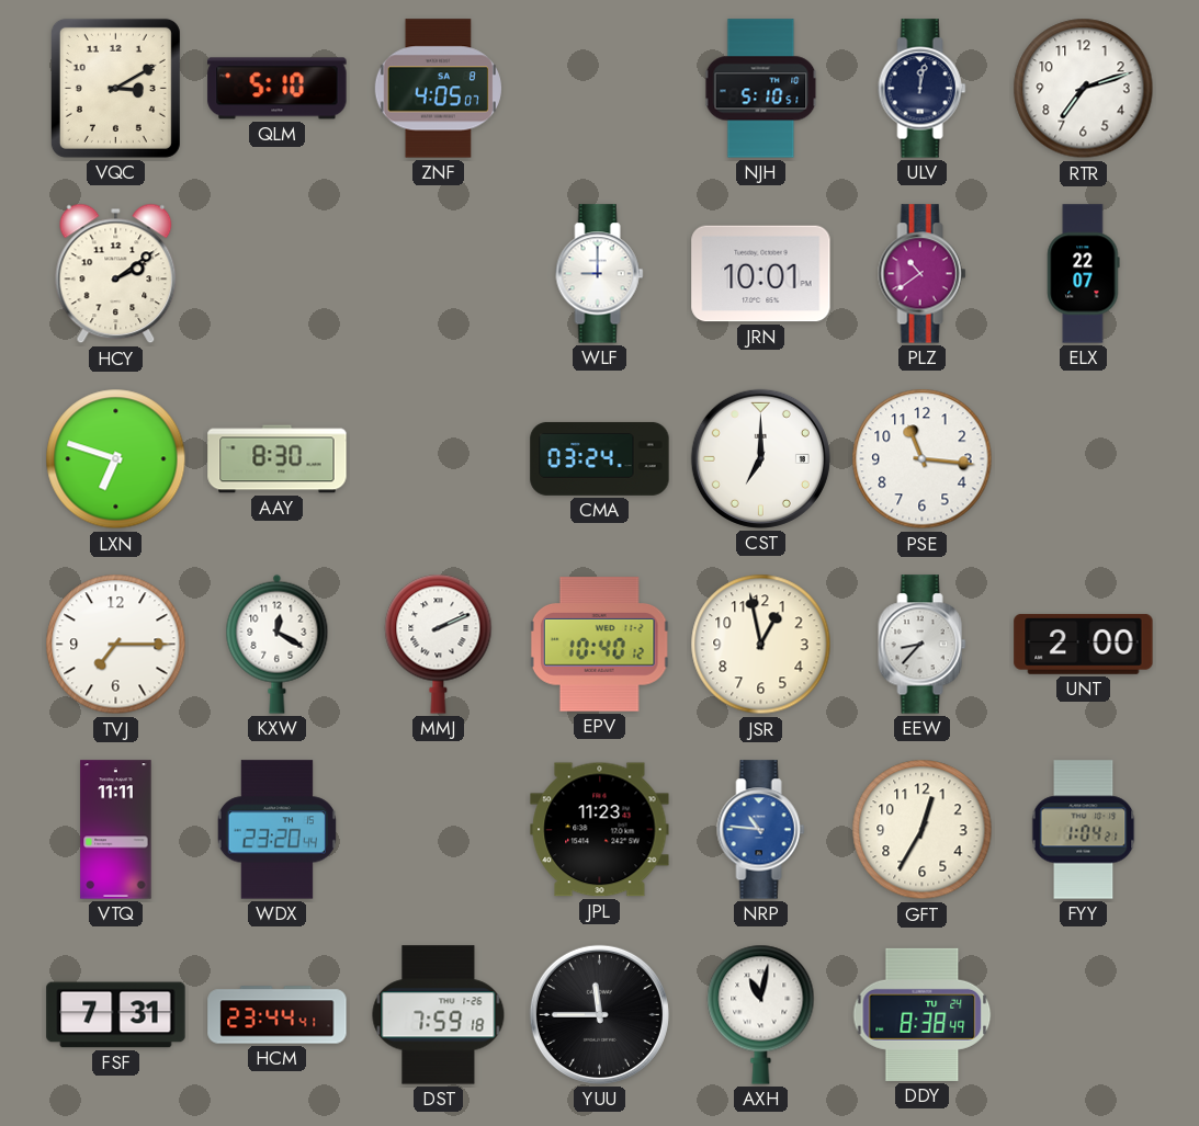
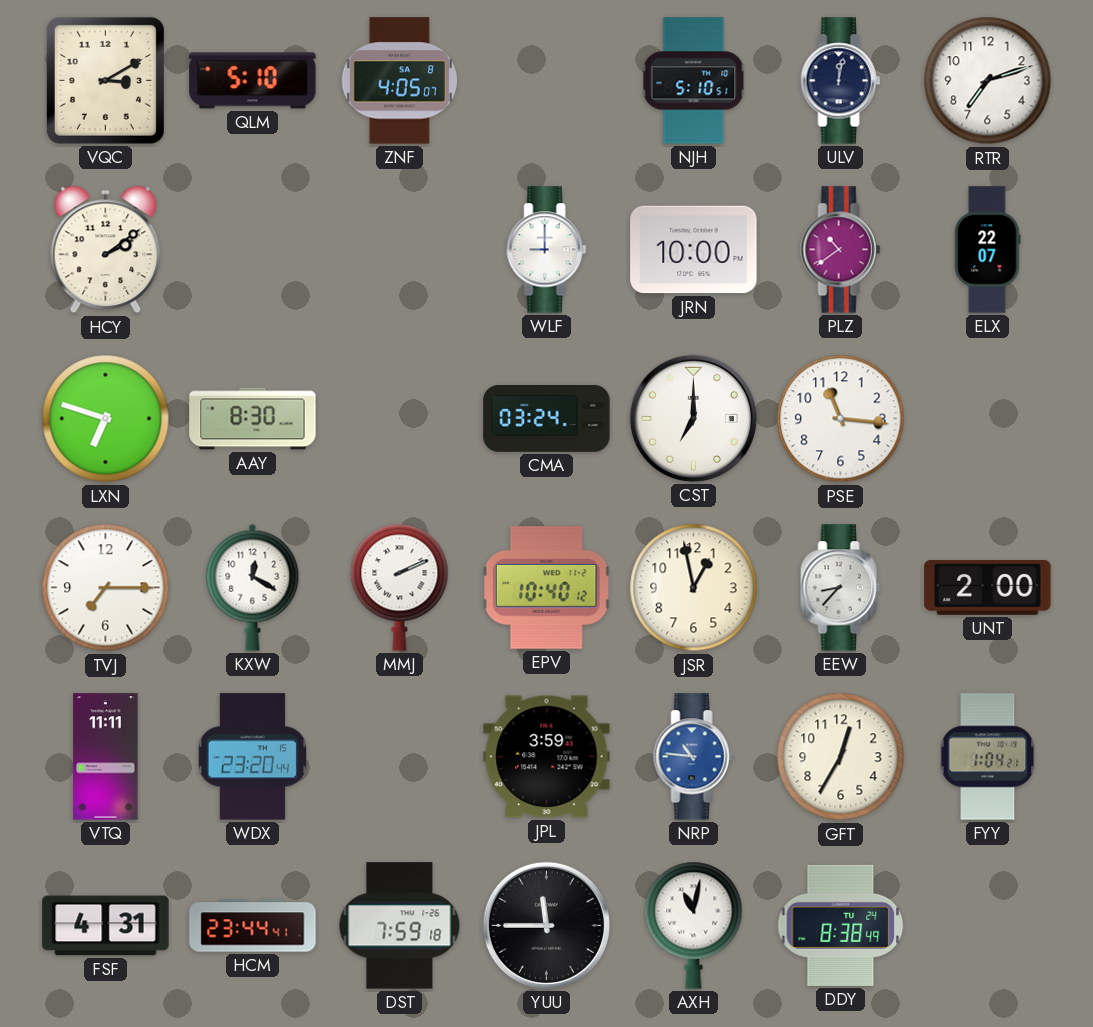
JRN: 10:01 -> 10:00 (694, 250)
JPL: 11:23 -> 3:59 (547, 757)
FSF: 7:31 -> 4:31 (106, 926)
